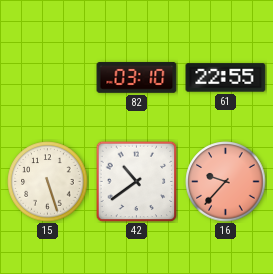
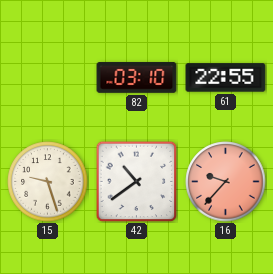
15: 5:27 -> 9:27 (48, 182)
